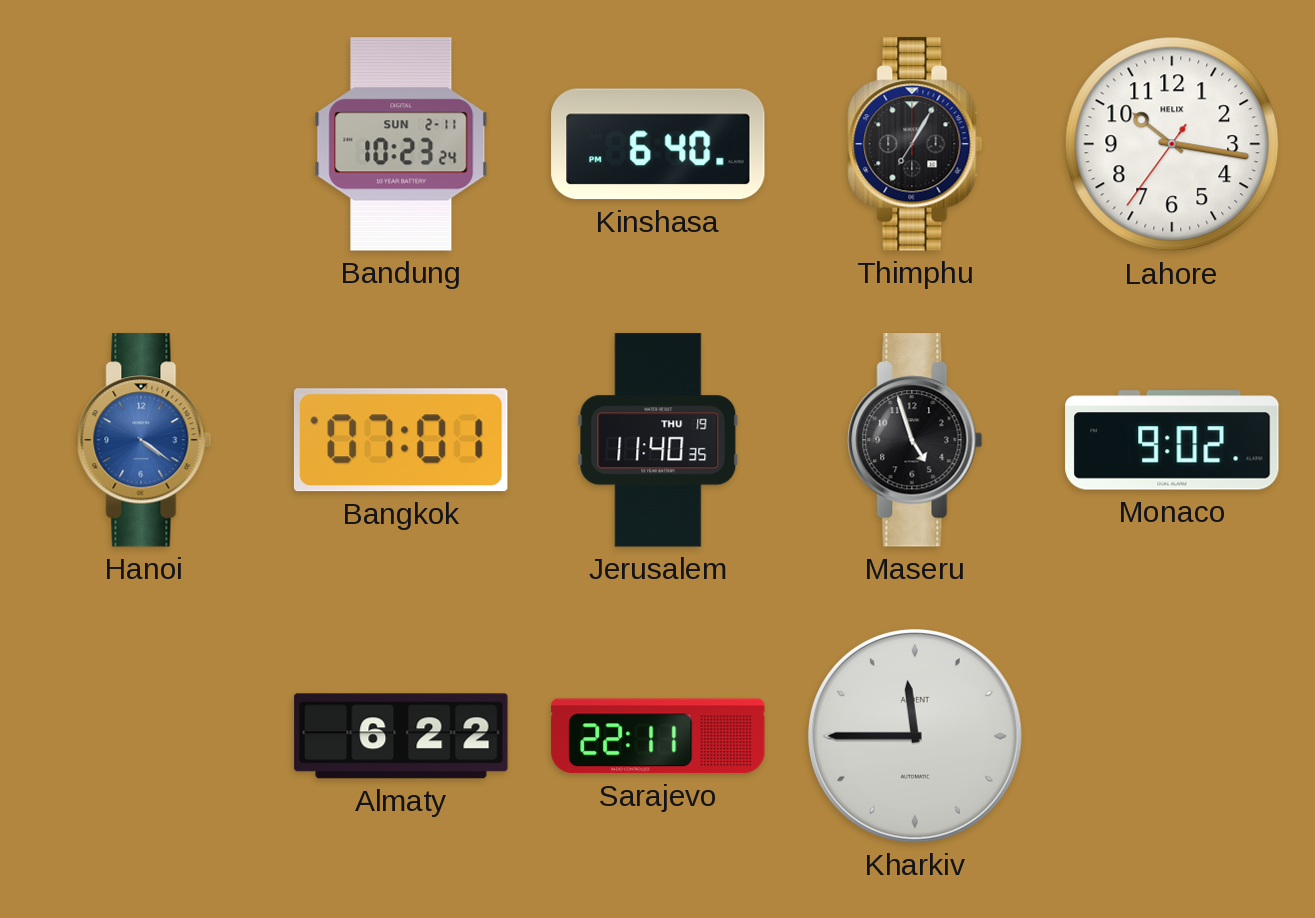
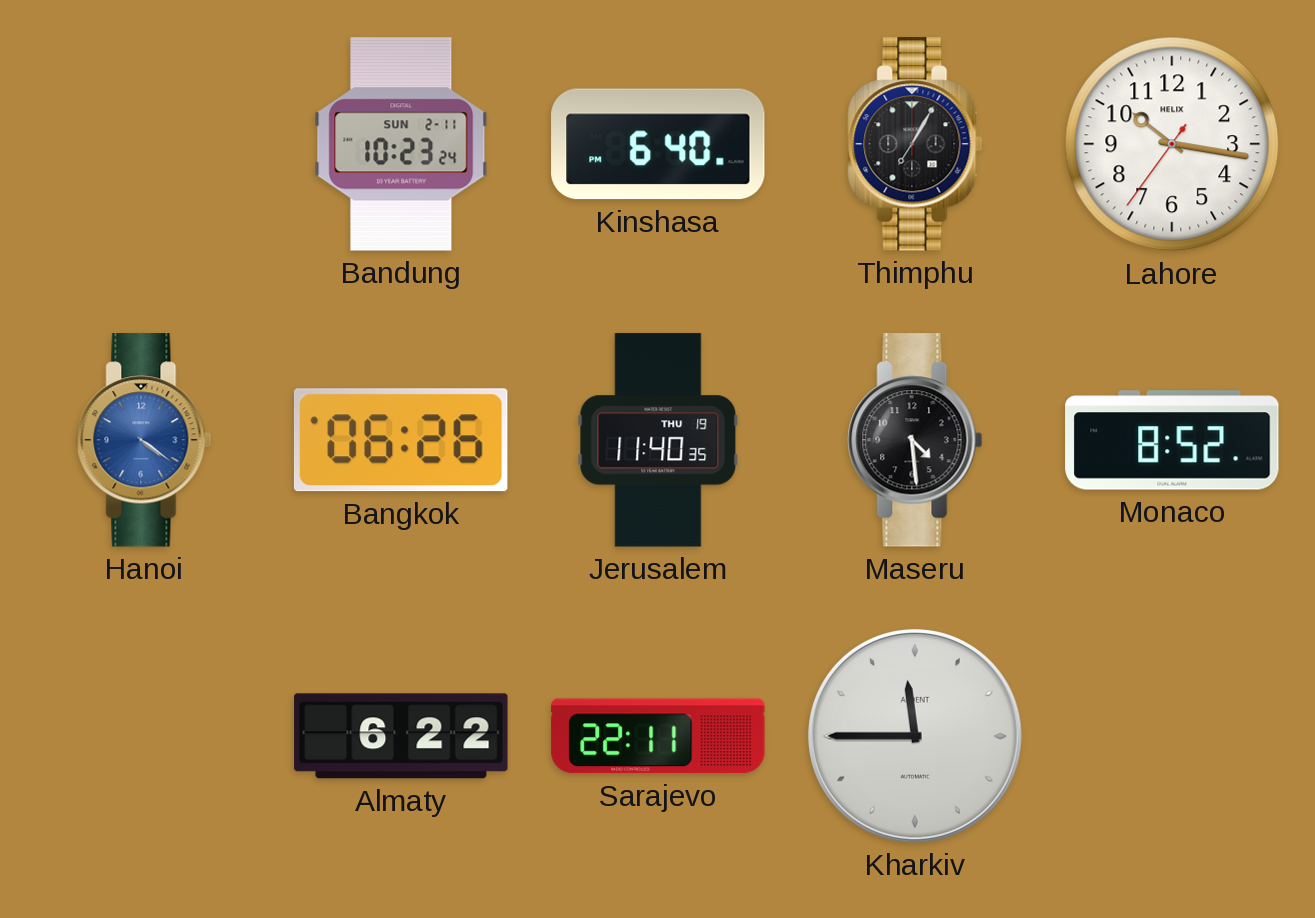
Bangkok: 07:01 -> 06:26 (401, 440)
Maseru: 4:57 -> 4:29 (915, 440)
Monaco: 9:02 -> 8:52 (1172, 440)
